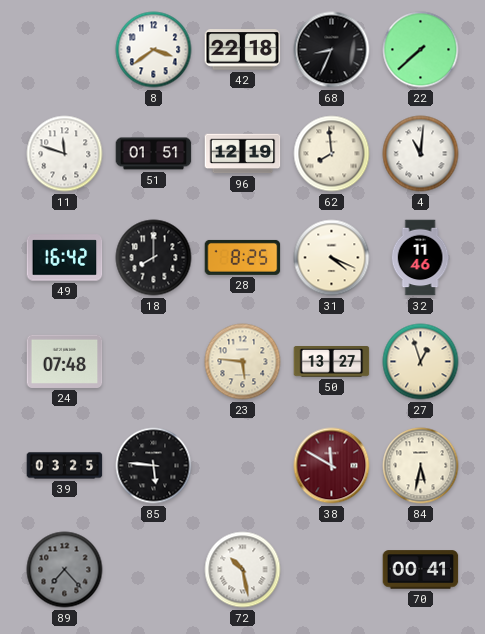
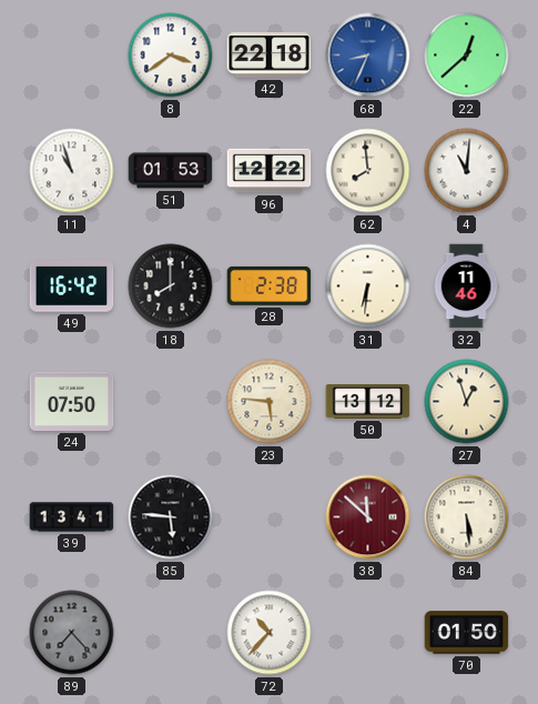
68 dial: black -> blue (368, 56)
22: 7:38 -> 12:38 (467, 56)
11: 11:48 -> 10:57 (72, 171)
51: 01:51 -> 01:53 (171, 171)
96: 12:19 -> 12:22 (270, 171)
28: 8:25 -> 2:38 (270, 285)
31: 4:19 -> 6:31 (368, 286)
24: 07:48 -> 07:50 (72, 401)
50: 13:27 -> 13:12 (368, 402)
39: 03:25 -> 13:41 (72, 517)
38: 11:50 -> 11:52 (368, 517)
84: 5:32 -> 5:29 (467, 517)
72: 10:28 -> 10:37 (270, 633)
70: 00:41 -> 01:50 (467, 633)
